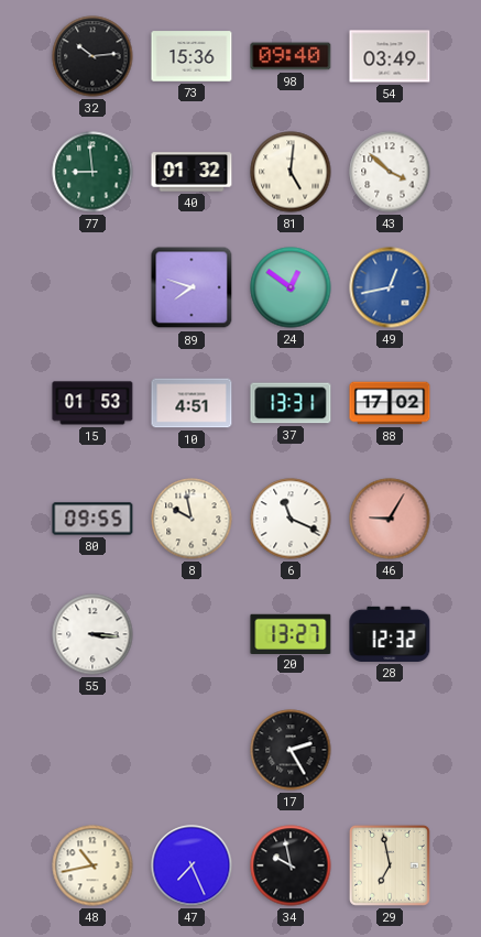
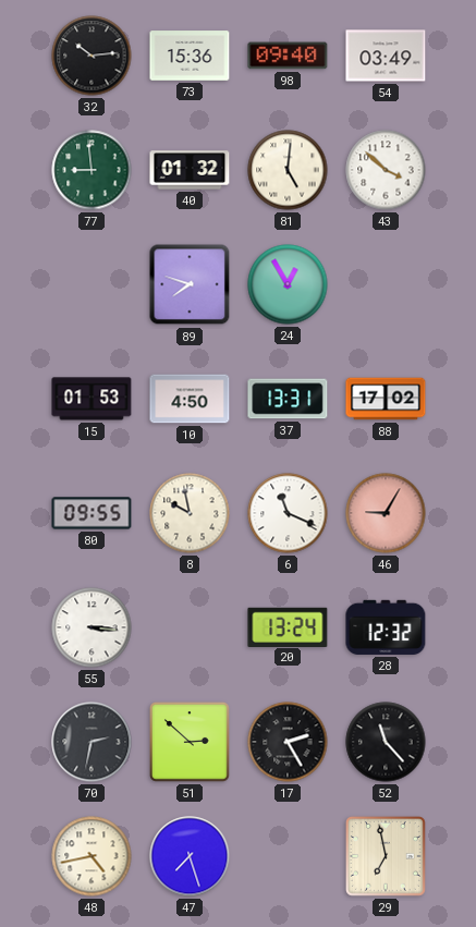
24: 12:51 -> 12:55 (288, 284)
49: 12:43 -> none (390, 287)
10: 4:51 -> 4:50 (190, 399)
20: 13:27 -> 13:24 (288, 626)
70: none -> 2:32 (91, 742)
51: none -> 2:52 (191, 743)
52: none -> 11:23 (386, 742)
48: 10:43 -> 4:43 (91, 856)
47: 7:26 -> 7:27 (190, 856)
34: 9:58 -> none (291, 865)
